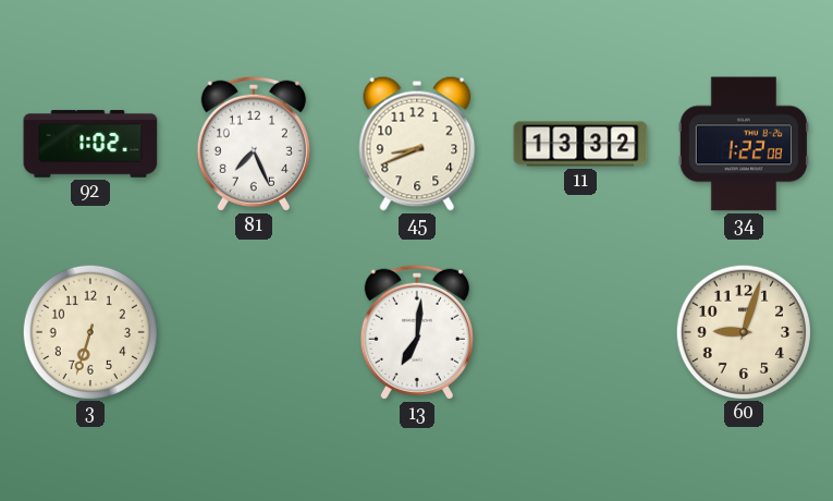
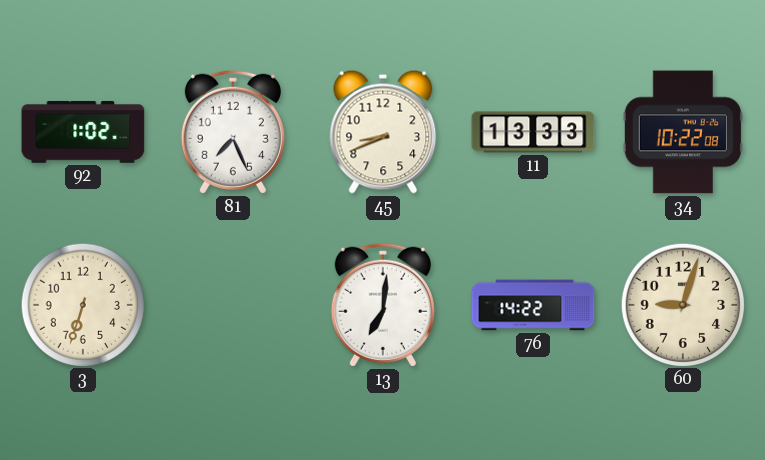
11: 13:32 -> 13:33 (533, 132)
34: 1:22 -> 10:22 (683, 132)
76: none -> 14:22 (533, 305)
